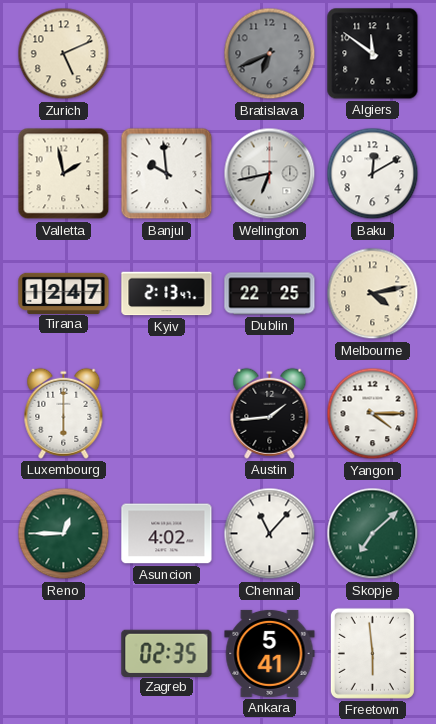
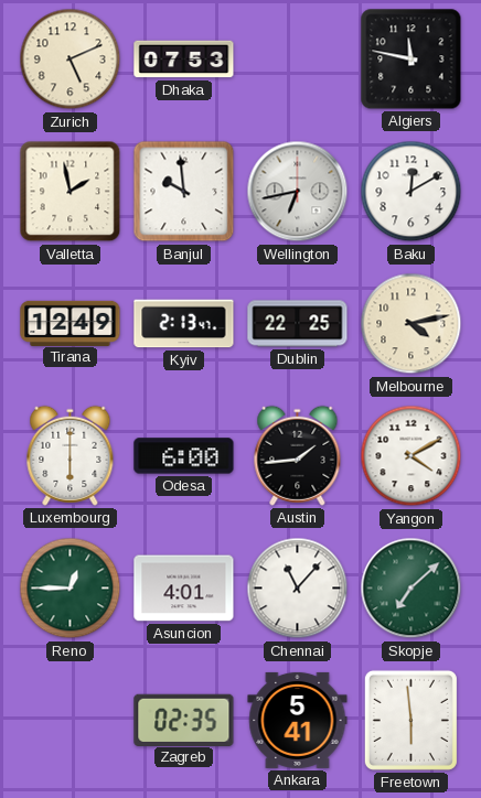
Dhaka: none -> 07:53 (184, 60)
Bratislava: 6:41 -> none (270, 54)
Algiers: 11:51 -> 11:47 (411, 60)
Tirana: 12:47 -> 12:49 (71, 323)
Odesa: none -> 6:00 (184, 456)
Yangon: 4:15 -> 4:10 (411, 456)
Asuncion: 4:02 -> 4:01 (184, 589)
